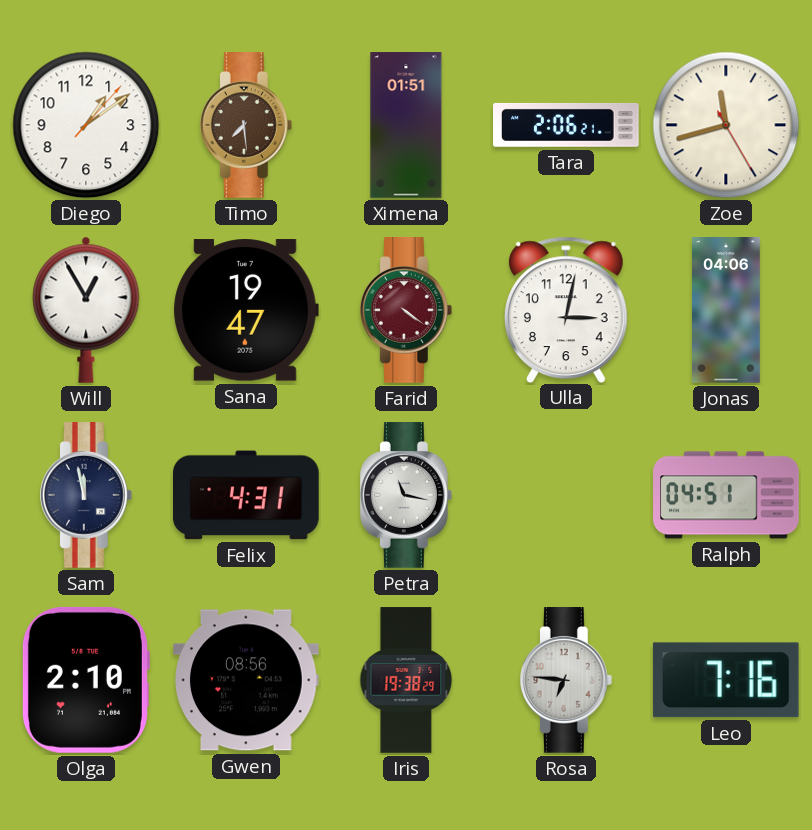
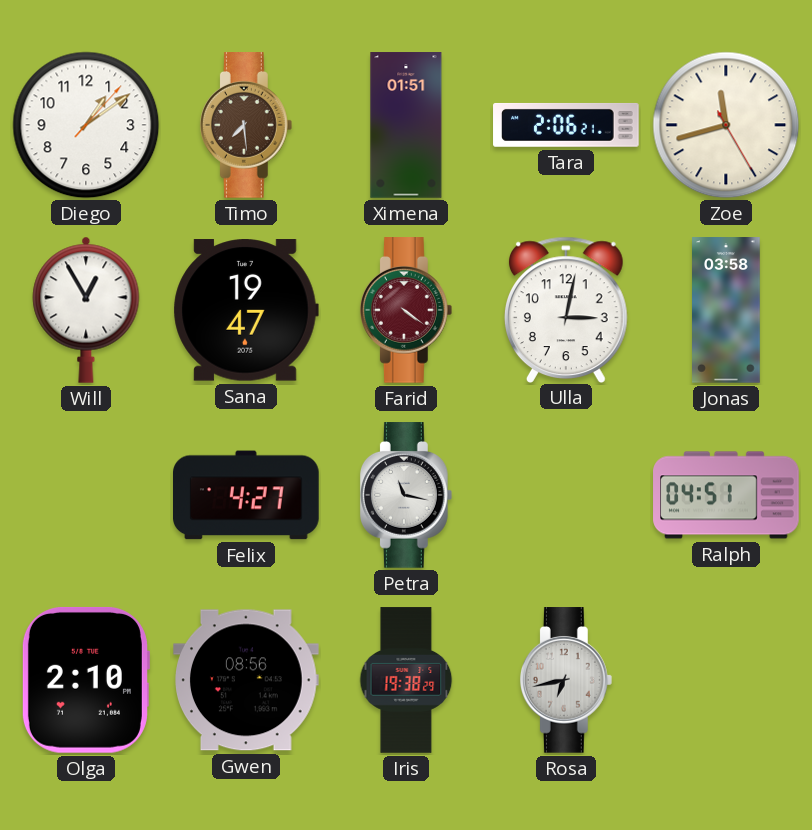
Jonas: 04:06 -> 03:58 (727, 310)
Sam: 11:58 -> none (86, 495)
Felix: 4:31 -> 4:27 (247, 495)
Rosa: 6:46 -> 6:43 (566, 680)
Leo: 7:16 -> none (726, 680)
